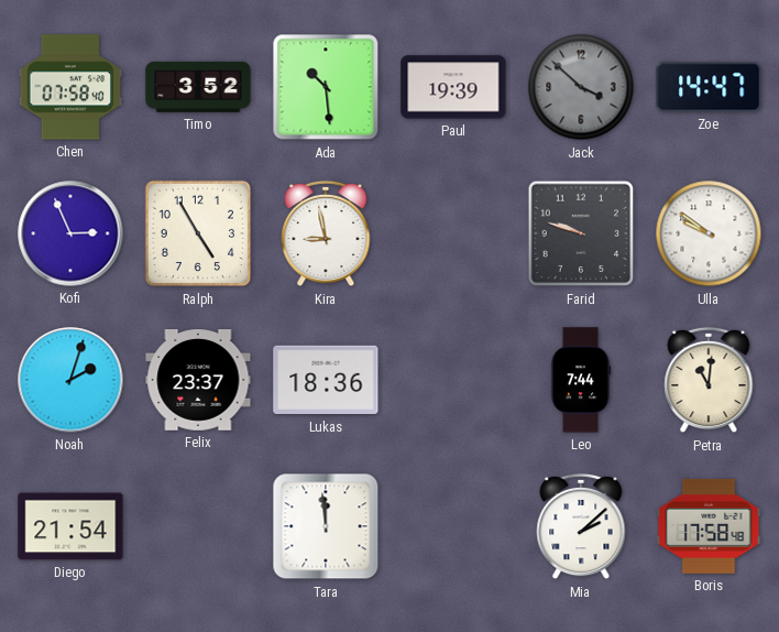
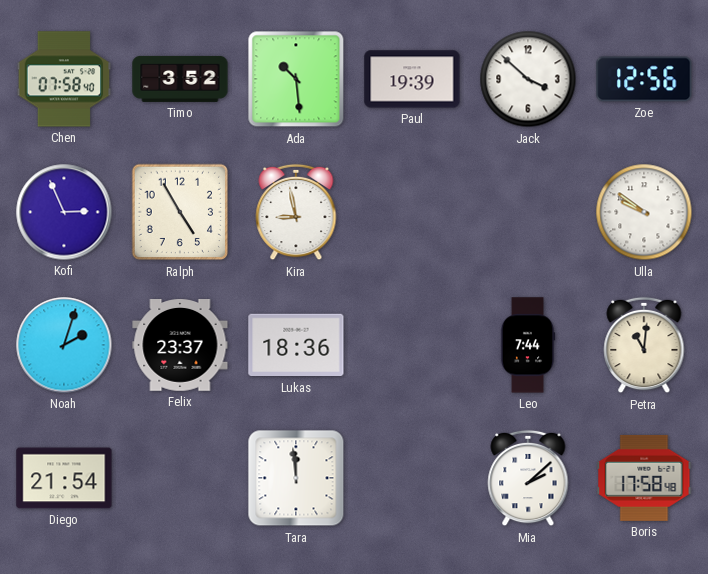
Jack dial: grey -> white (528, 79)
Zoe: 14:47 -> 12:56 (644, 79)
Farid: 9:48 -> none (581, 233)
